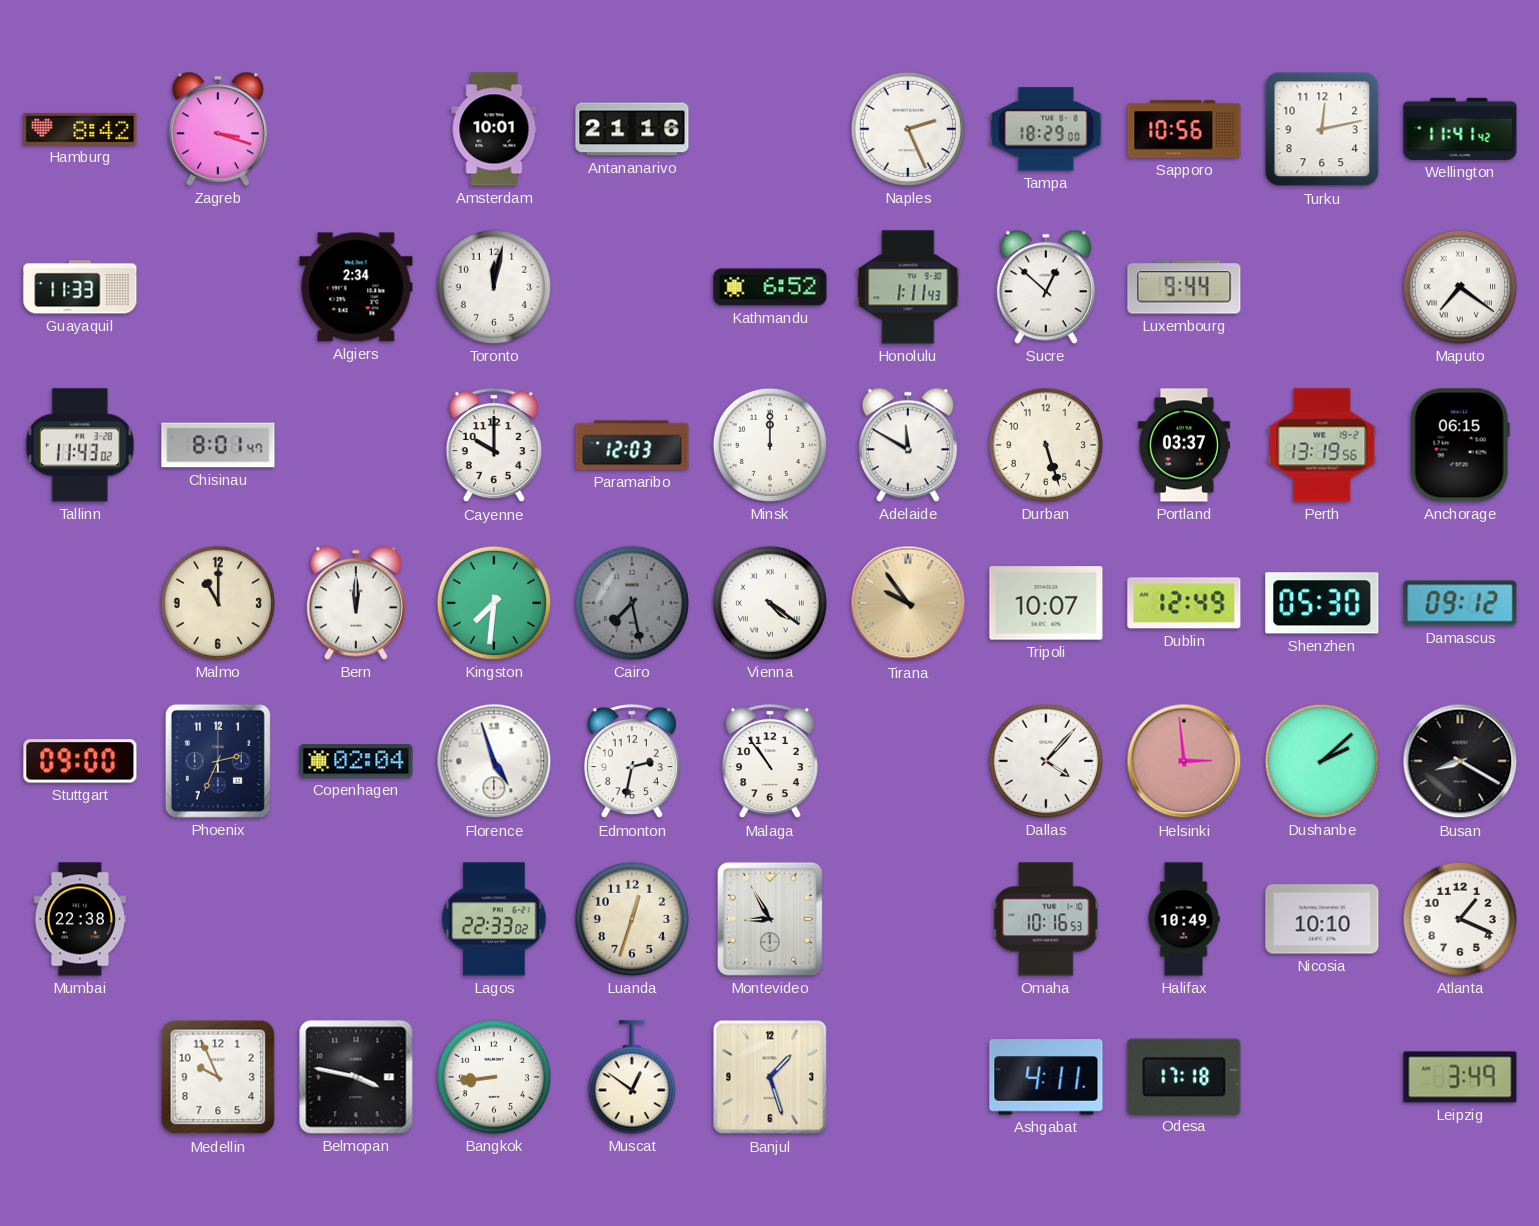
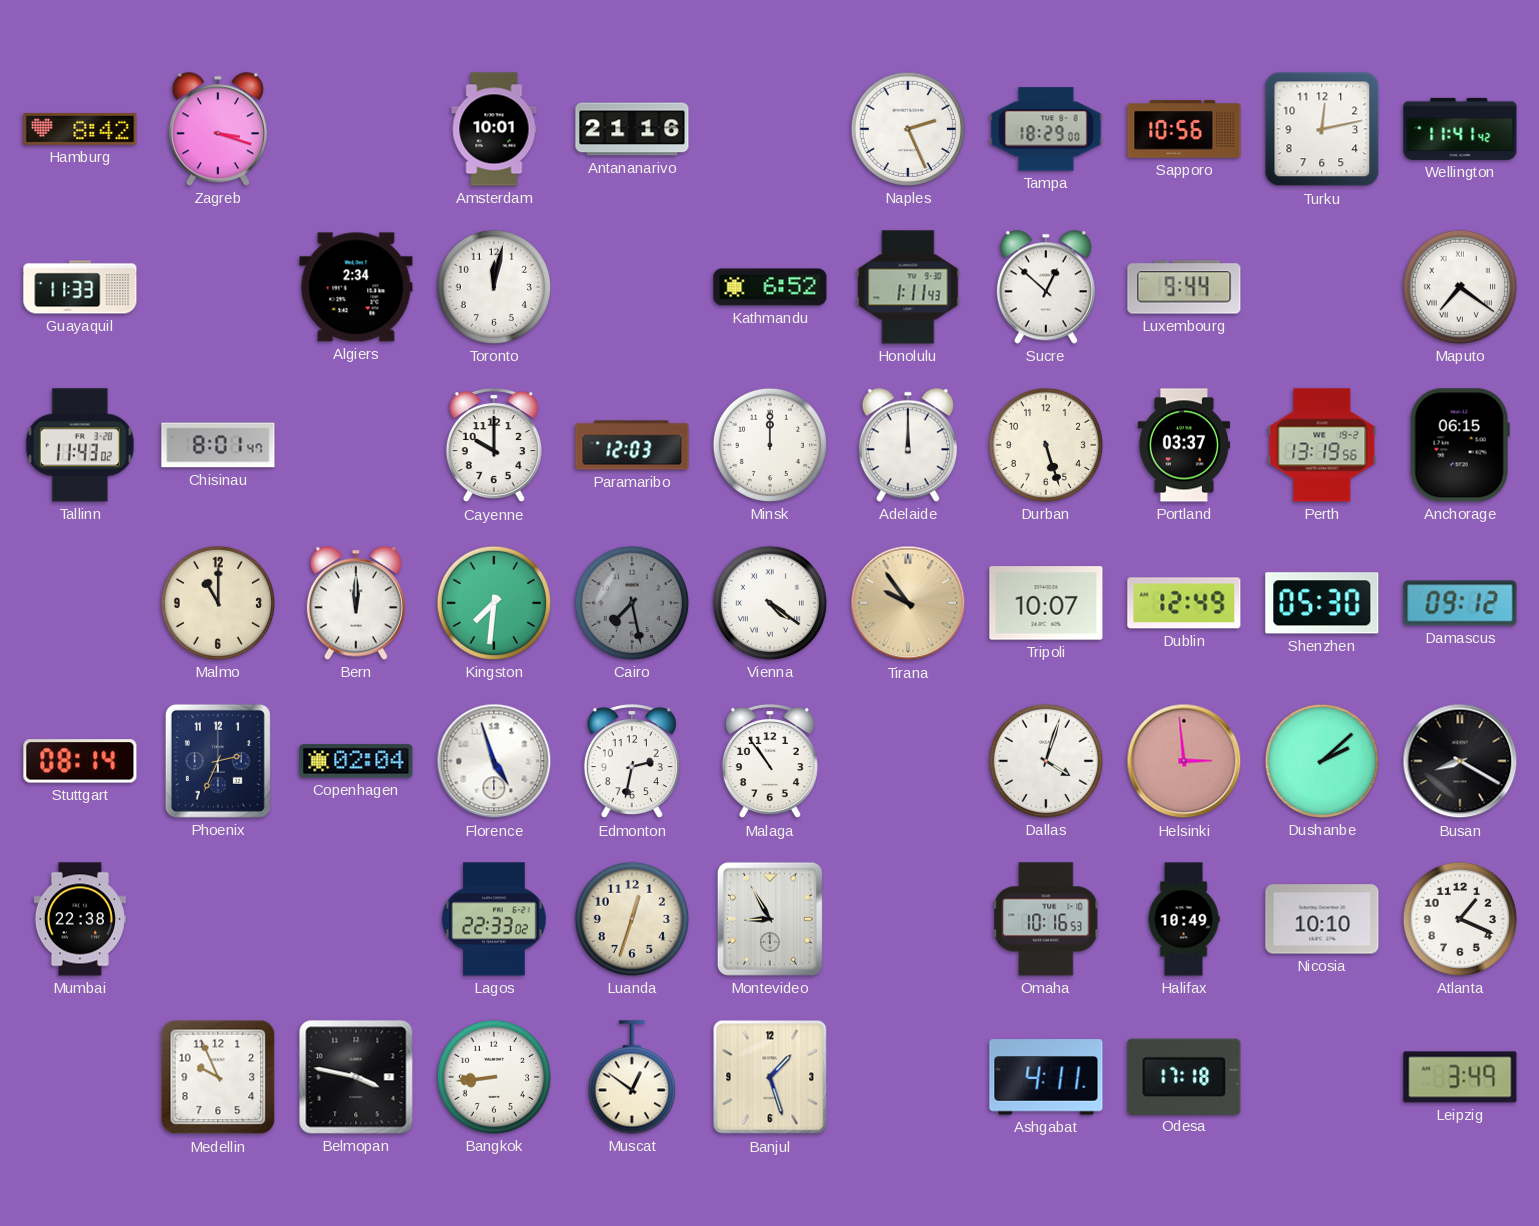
Adelaide: 11:50 -> 12:00 (908, 445)
Stuttgart: 09:00 -> 08:14 (80, 761)
Dallas: 4:07 -> 4:03 (1046, 761)
